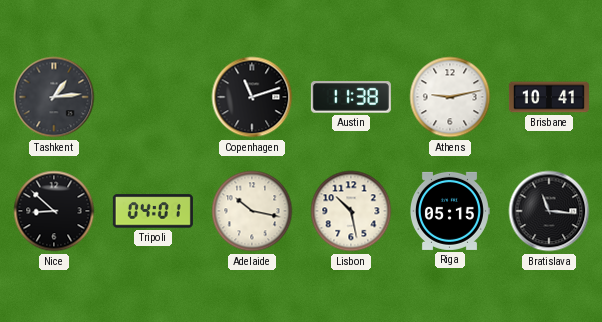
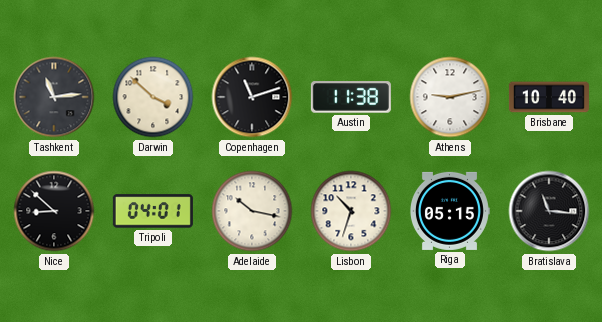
Tashkent: 1:14 -> 11:14 (54, 97)
Darwin: none -> 3:52 (153, 97)
Brisbane: 10:41 -> 10:40 (549, 97)
Lisbon: 10:28 -> 10:33 (351, 211)
